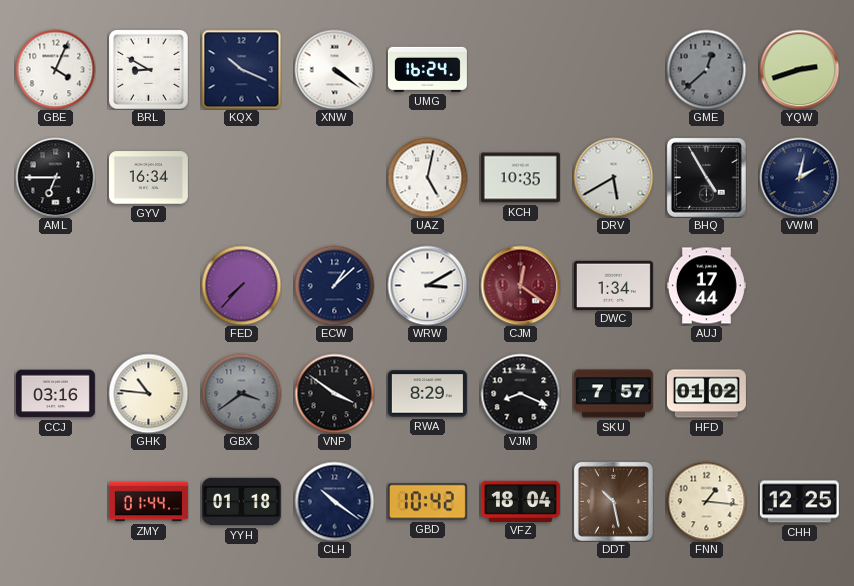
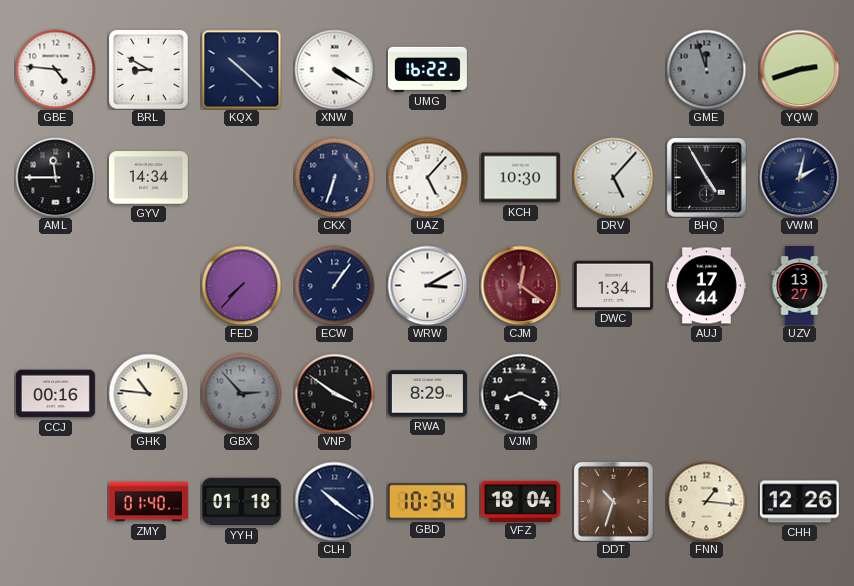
GBE: 4:04 -> 4:46 (55, 69)
KQX: 10:19 -> 10:22 (241, 69)
XNW: 4:21 -> 4:20 (334, 69)
UMG: 16:24 -> 16:22 (427, 69)
GME: 12:38 -> 11:57 (706, 69)
AML: 6:45 -> 11:45 (55, 177)
GYV: 16:34 -> 14:34 (148, 178)
CKX: none -> 6:33 (334, 177)
UAZ: 5:02 -> 5:07 (427, 177)
KCH: 10:35 -> 10:30 (520, 178)
DRV: 5:40 -> 5:07 (613, 177)
ECW: 1:08 -> 1:06 (334, 285)
UZV: none -> 13:27 (800, 285)
CCJ: 03:16 -> 00:16 (55, 394)
GBX: 3:39 -> 2:53 (241, 393)
SKU: 7:57 -> none (613, 394)
HFD: 01:02 -> none (706, 394)
ZMY: 01:44 -> 01:40 (148, 502)
GBD: 10:42 -> 10:34 (427, 502)
DDT: 10:28 -> 10:33 (613, 501)
CHH: 12:25 -> 12:26 (799, 502)
